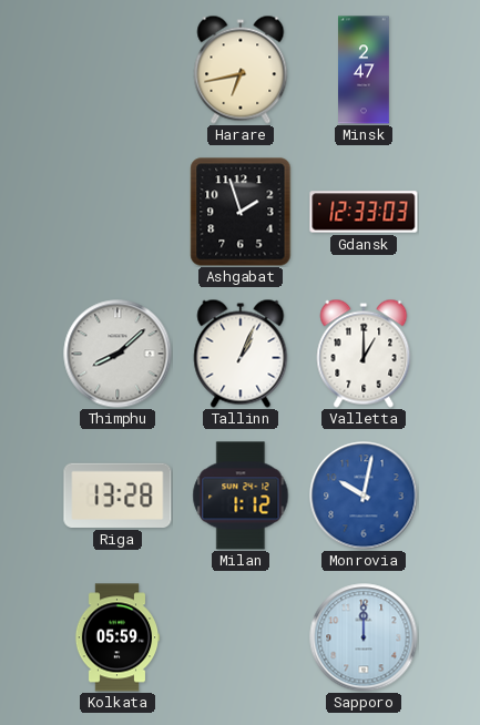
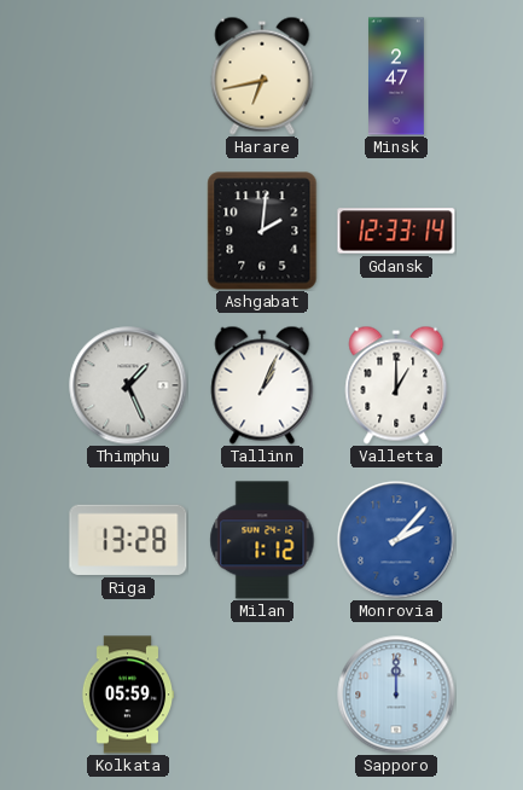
Ashgabat: 1:57 -> 2:01 (262, 231)
Gdansk: 12:33:03 -> 12:33:14 (396, 231)
Thimphu: 8:08 -> 1:26 (128, 385)
Monrovia: 10:02 -> 2:07 (396, 540)
